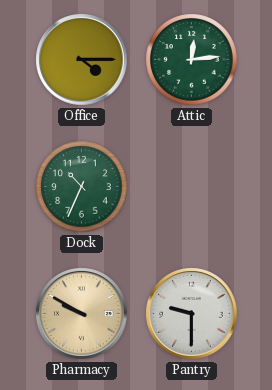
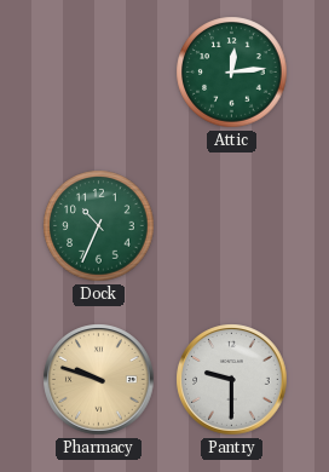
Office: 4:15 -> none (82, 60)
Pharmacy: 9:50 -> 9:48 (99, 380)
